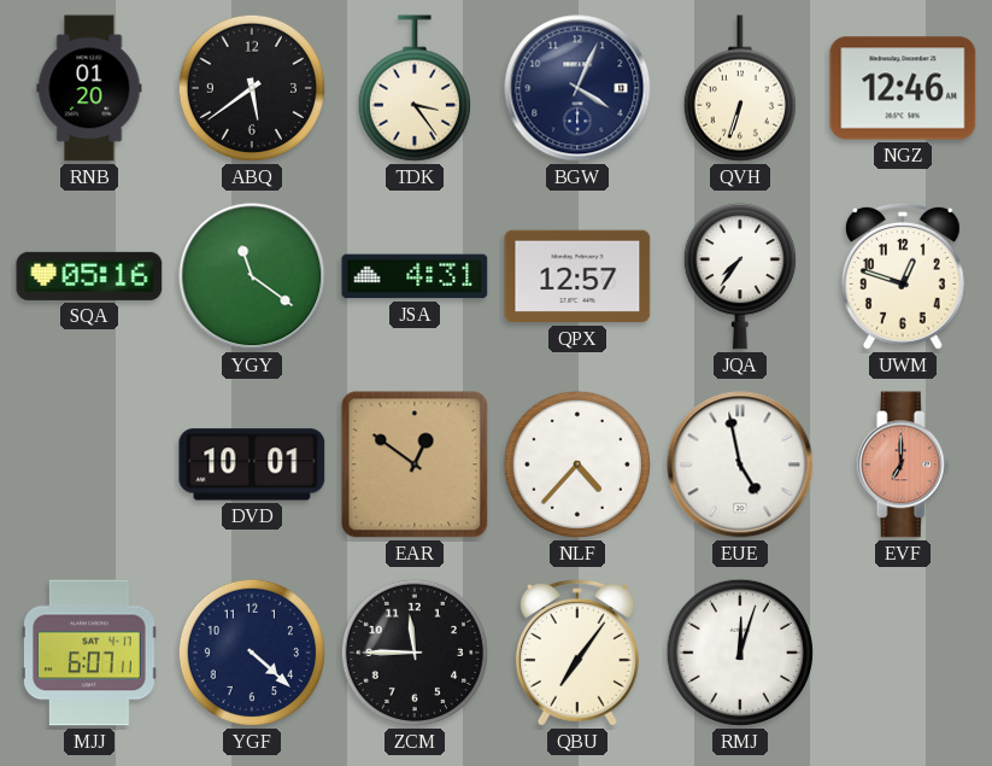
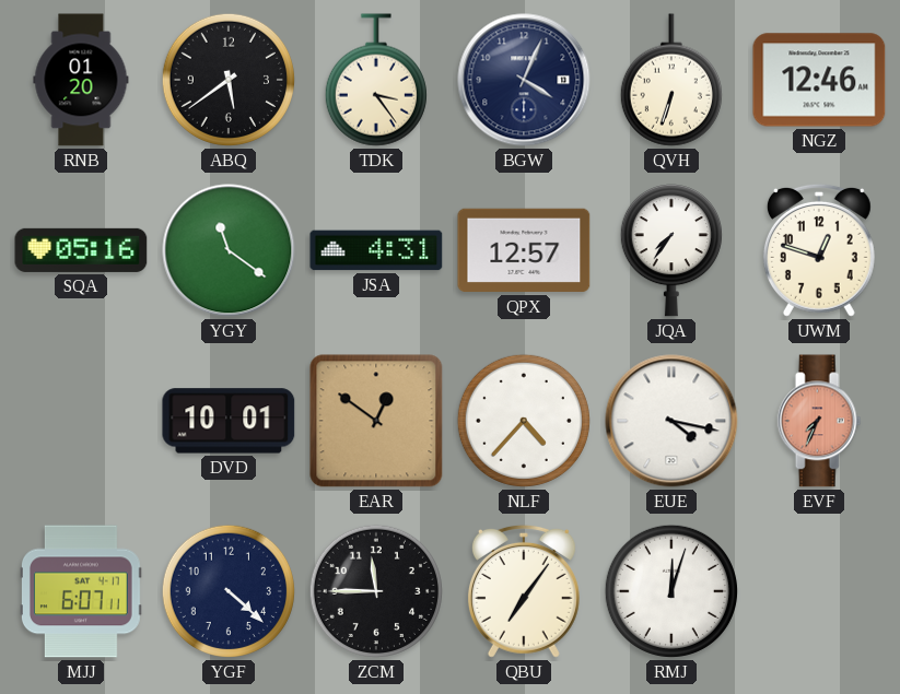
EUE: 4:58 -> 4:17 (671, 421)
EVF: 7:00 -> 7:34 (819, 421)
